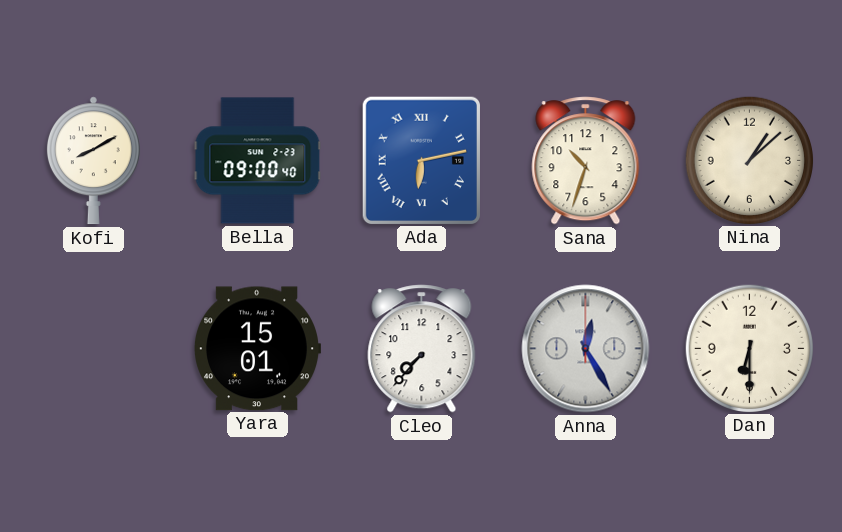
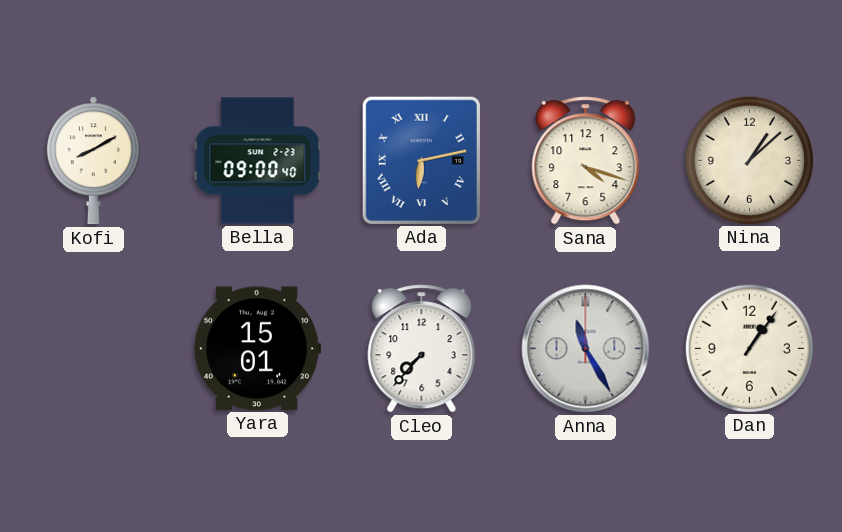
Sana: 10:33 -> 4:18 (586, 161)
Anna: 12:25 -> 11:25 (586, 349)
Dan: 6:30 -> 1:06 (749, 348)
